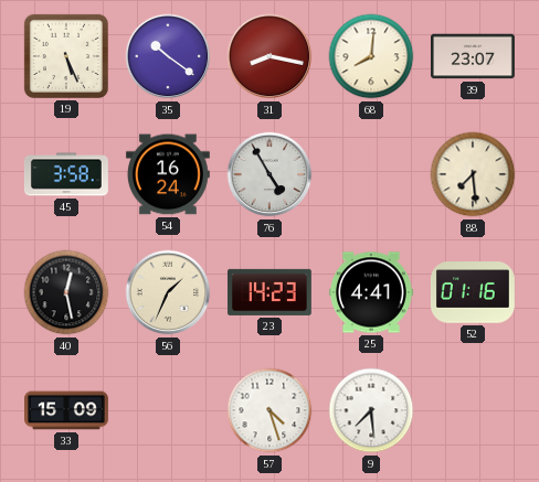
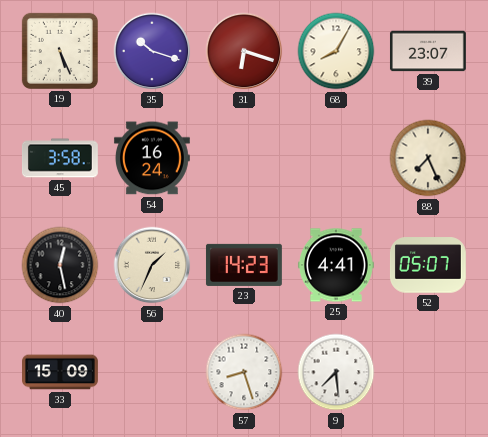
35: 10:21 -> 10:18 (152, 51)
31: 8:17 -> 6:18 (244, 51)
68: 8:01 -> 8:05 (336, 51)
76: 4:55 -> none (269, 174)
88: 7:29 -> 7:26 (428, 158)
52: 01:16 -> 05:07 (428, 265)
57: 4:27 -> 8:27 (244, 372)
